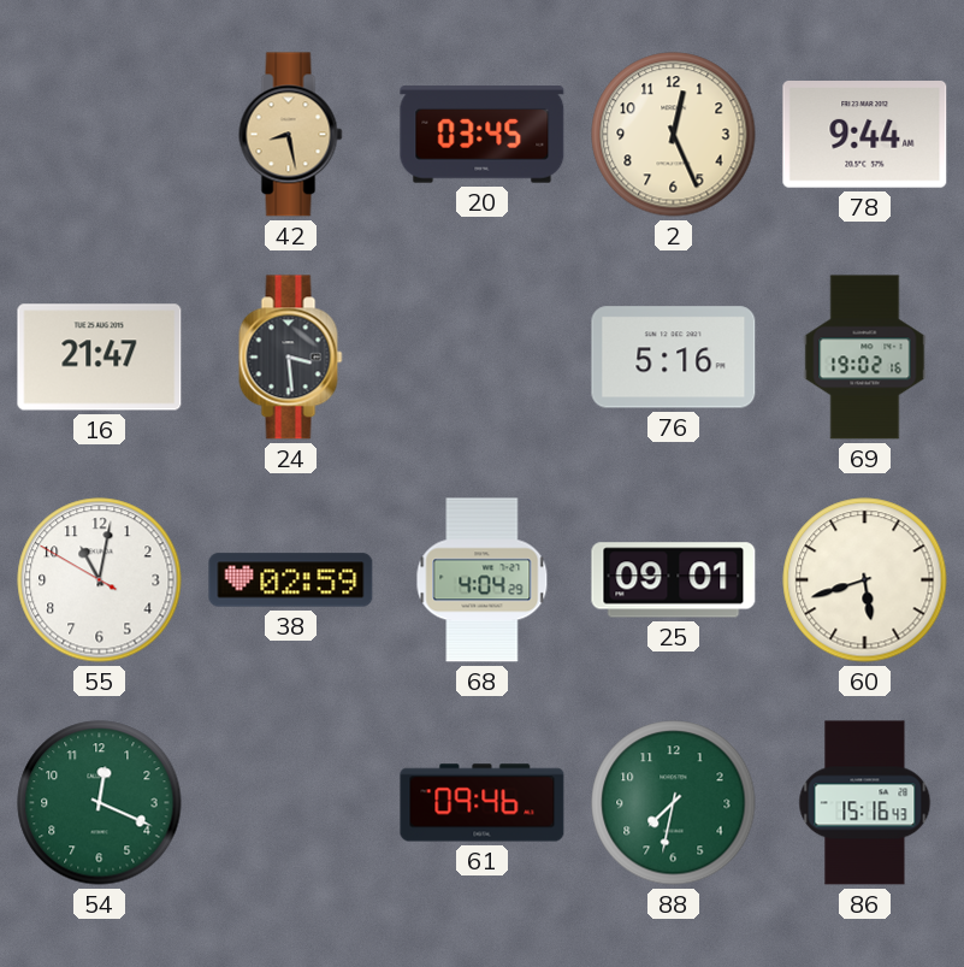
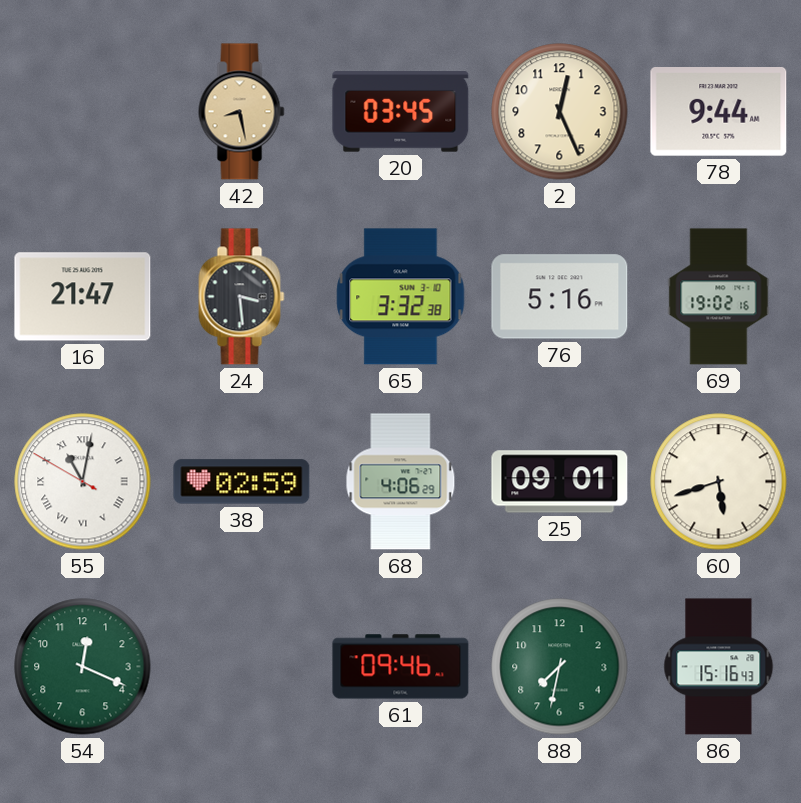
65: none -> 3:32 (401, 297)
55 numerals: Arabic -> Roman (83, 482)
68: 4:04 -> 4:06 (401, 482)
